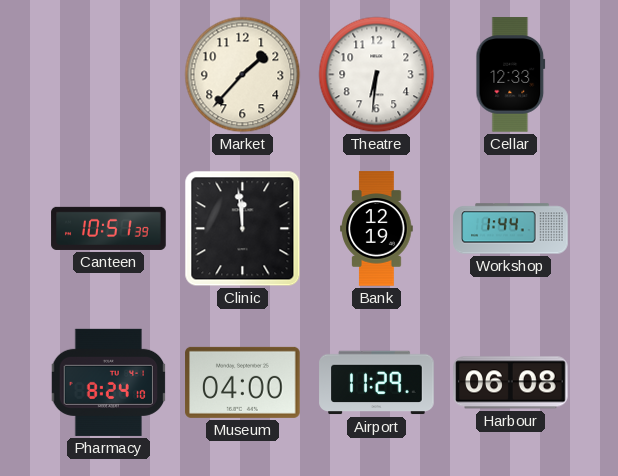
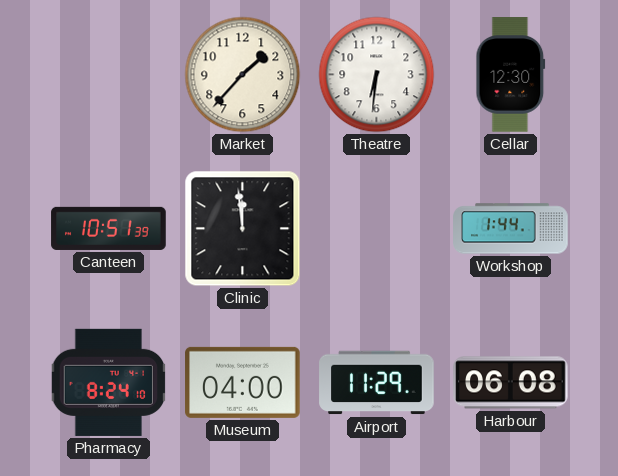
Cellar: 12:33 -> 12:30 (511, 75)
Bank: 12:19 -> none (377, 229)
